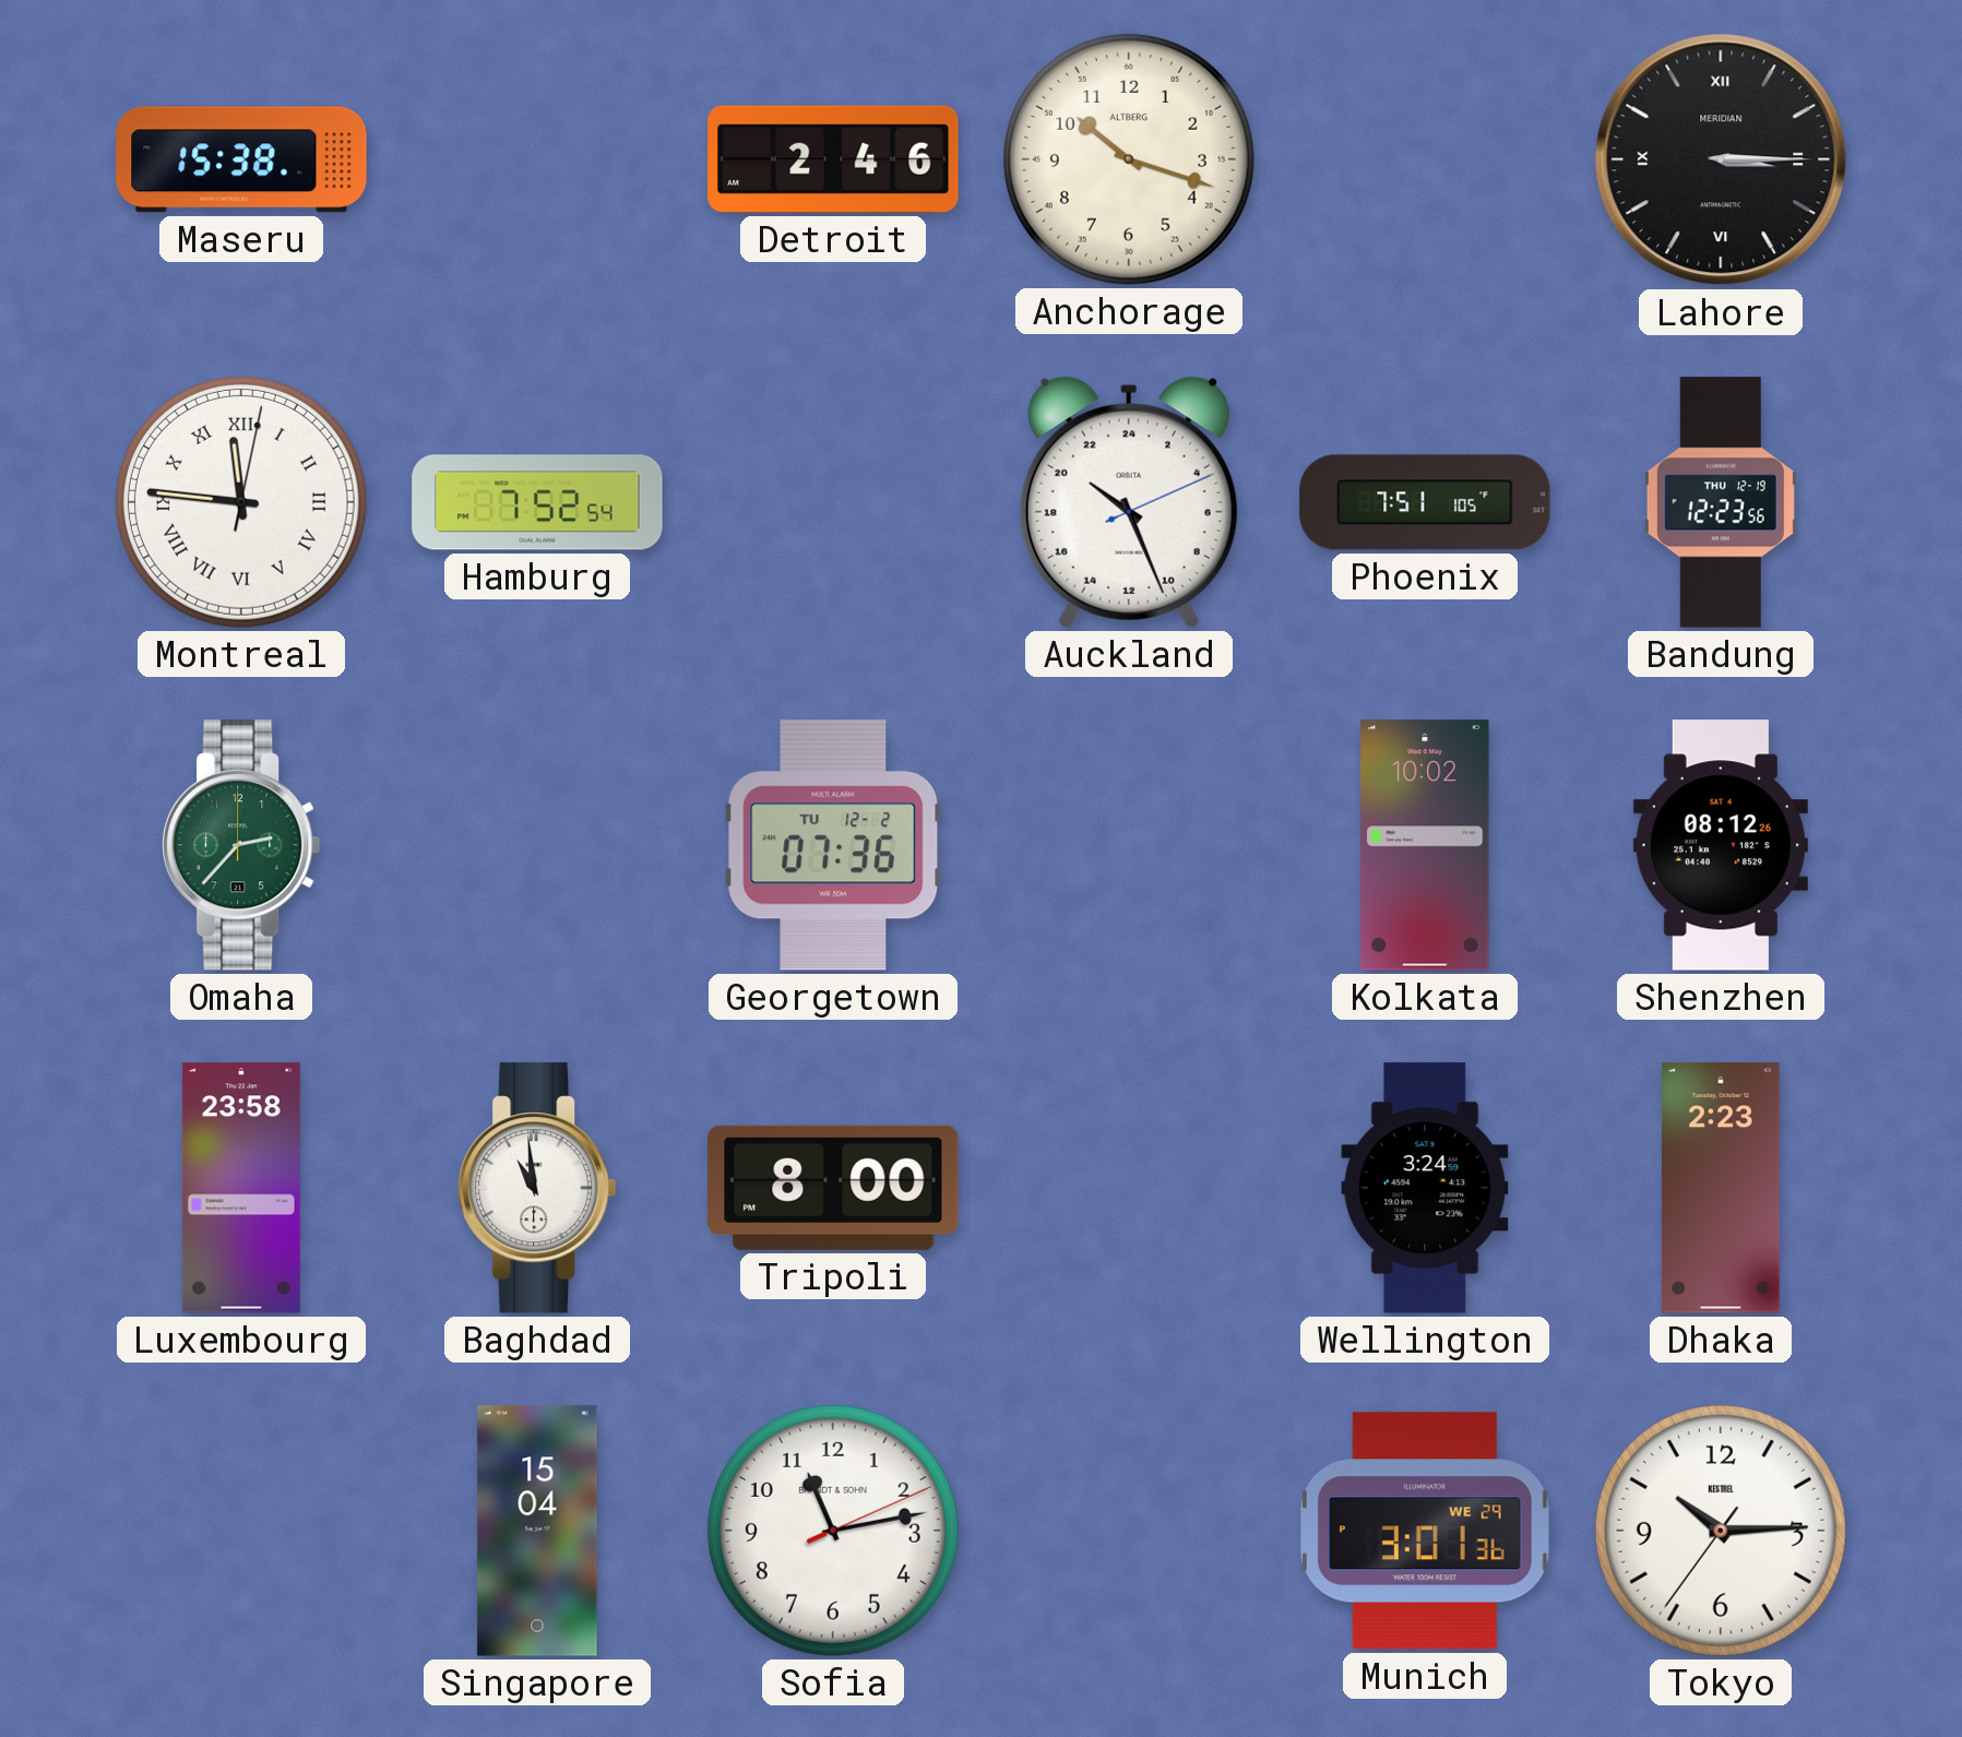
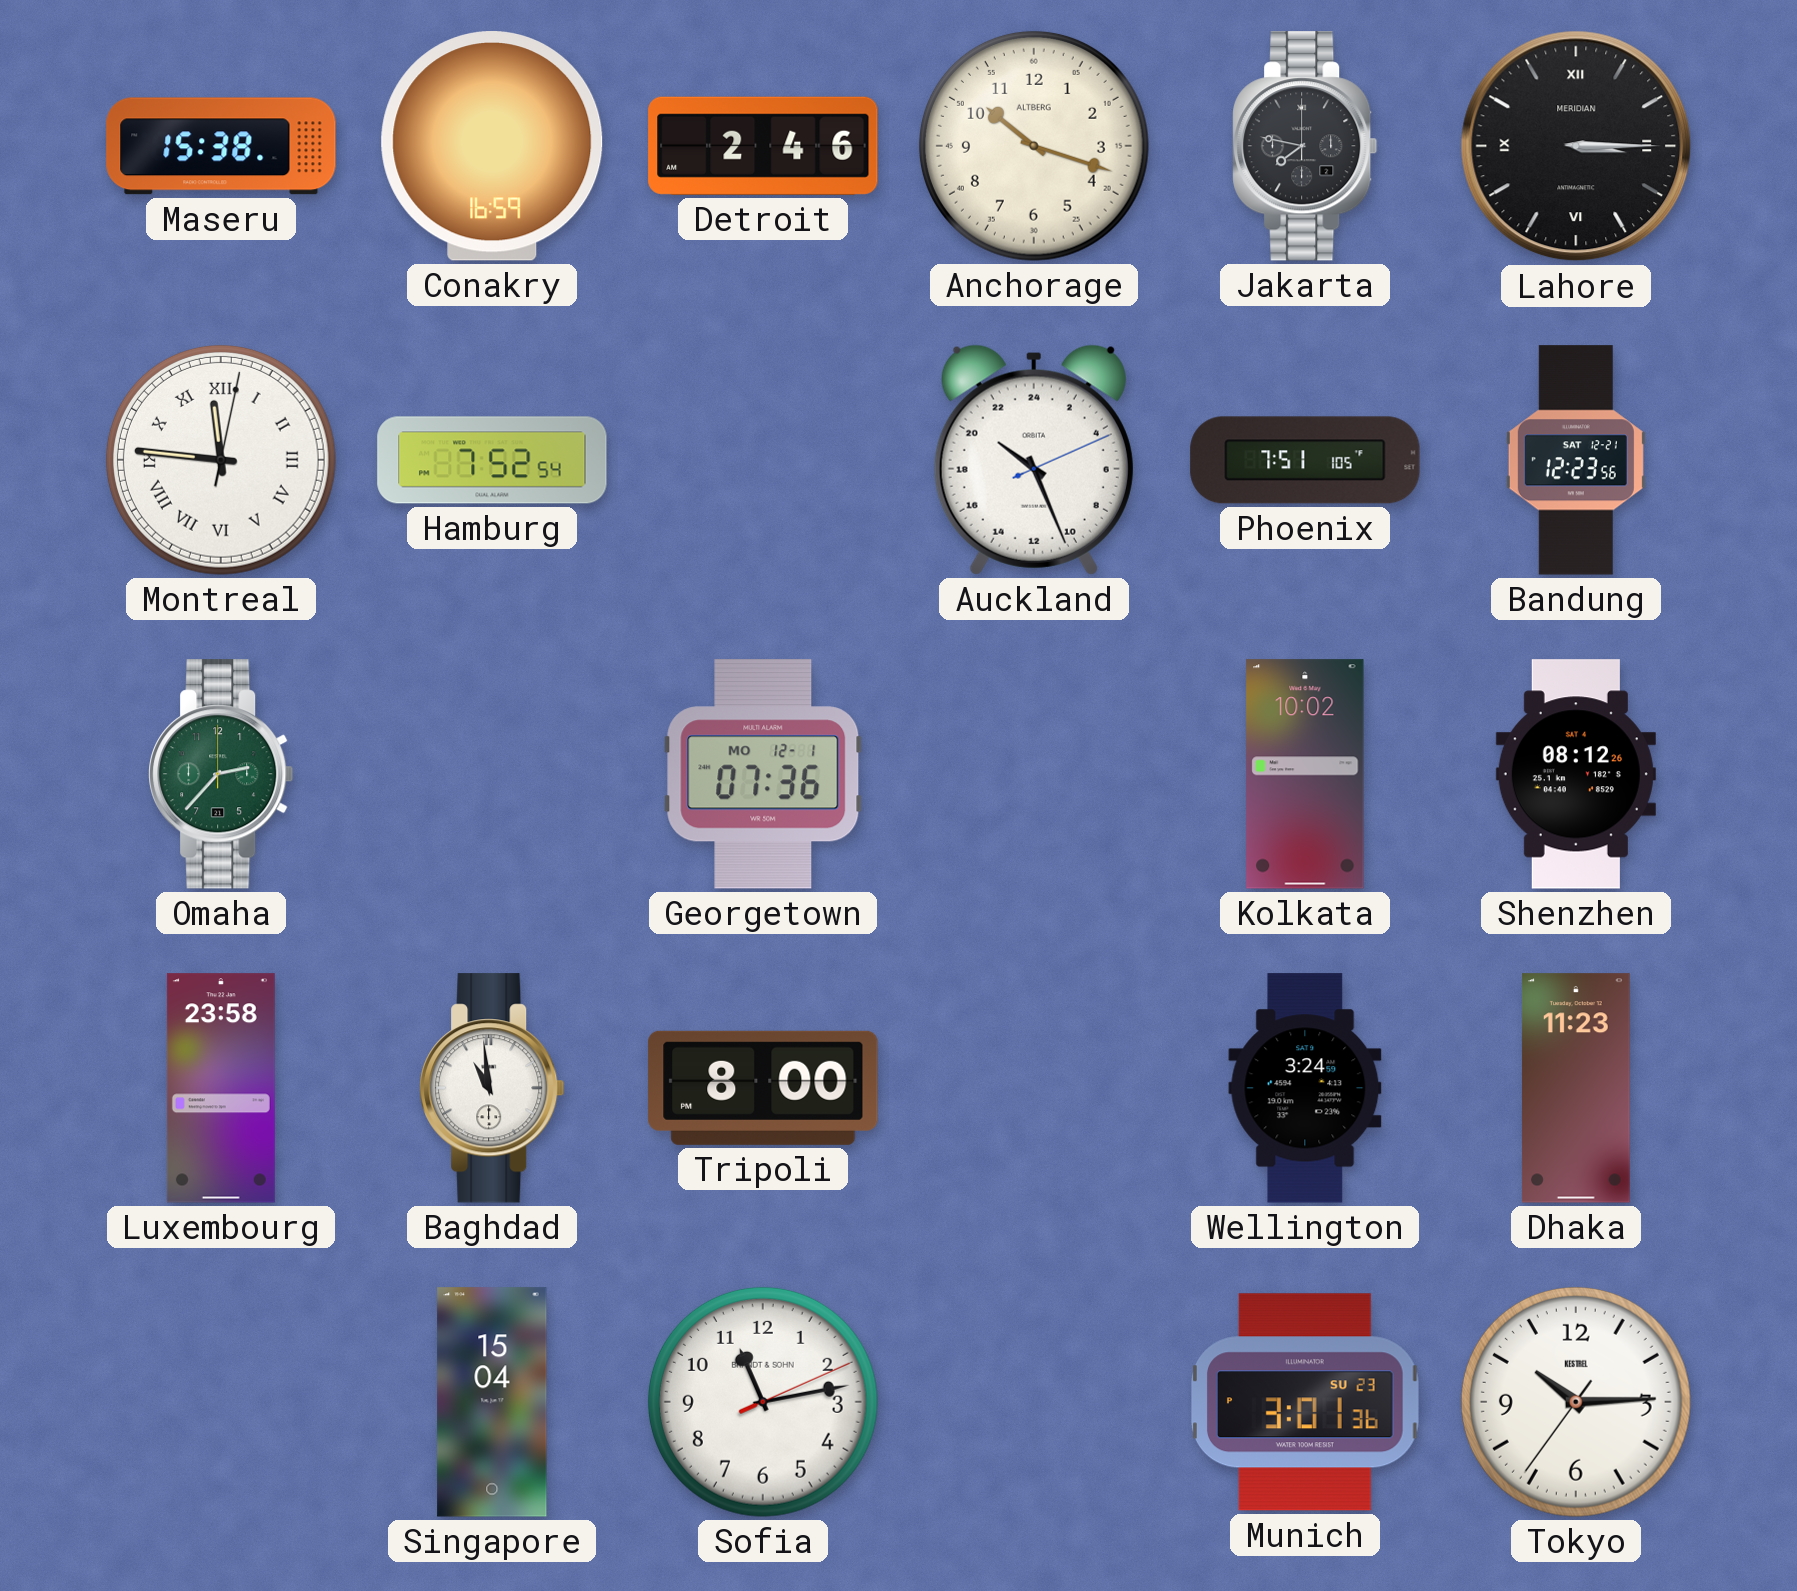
Conakry: none -> 16:59 (492, 146)
Jakarta: none -> 7:47 (1305, 146)
Bandung date: THU 12-19 -> SAT 12-21 (1576, 460)
Georgetown date: TU 12-2 -> MO 12-1 (763, 774)
Dhaka: 2:23 -> 11:23 (1576, 1088)
Munich date: WE 29 -> SU 23 (1306, 1402)
